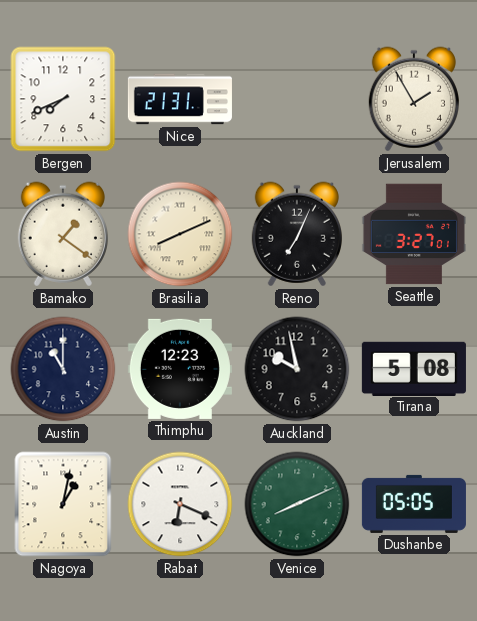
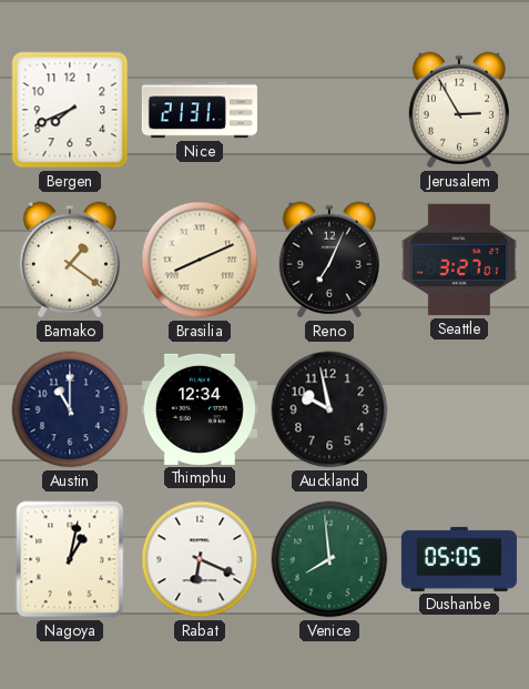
Jerusalem: 1:55 -> 2:55 (459, 110)
Thimphu: 12:23 -> 12:34 (200, 409)
Tirana: 5:08 -> none (414, 368)
Venice: 8:11 -> 7:59 (329, 559)
